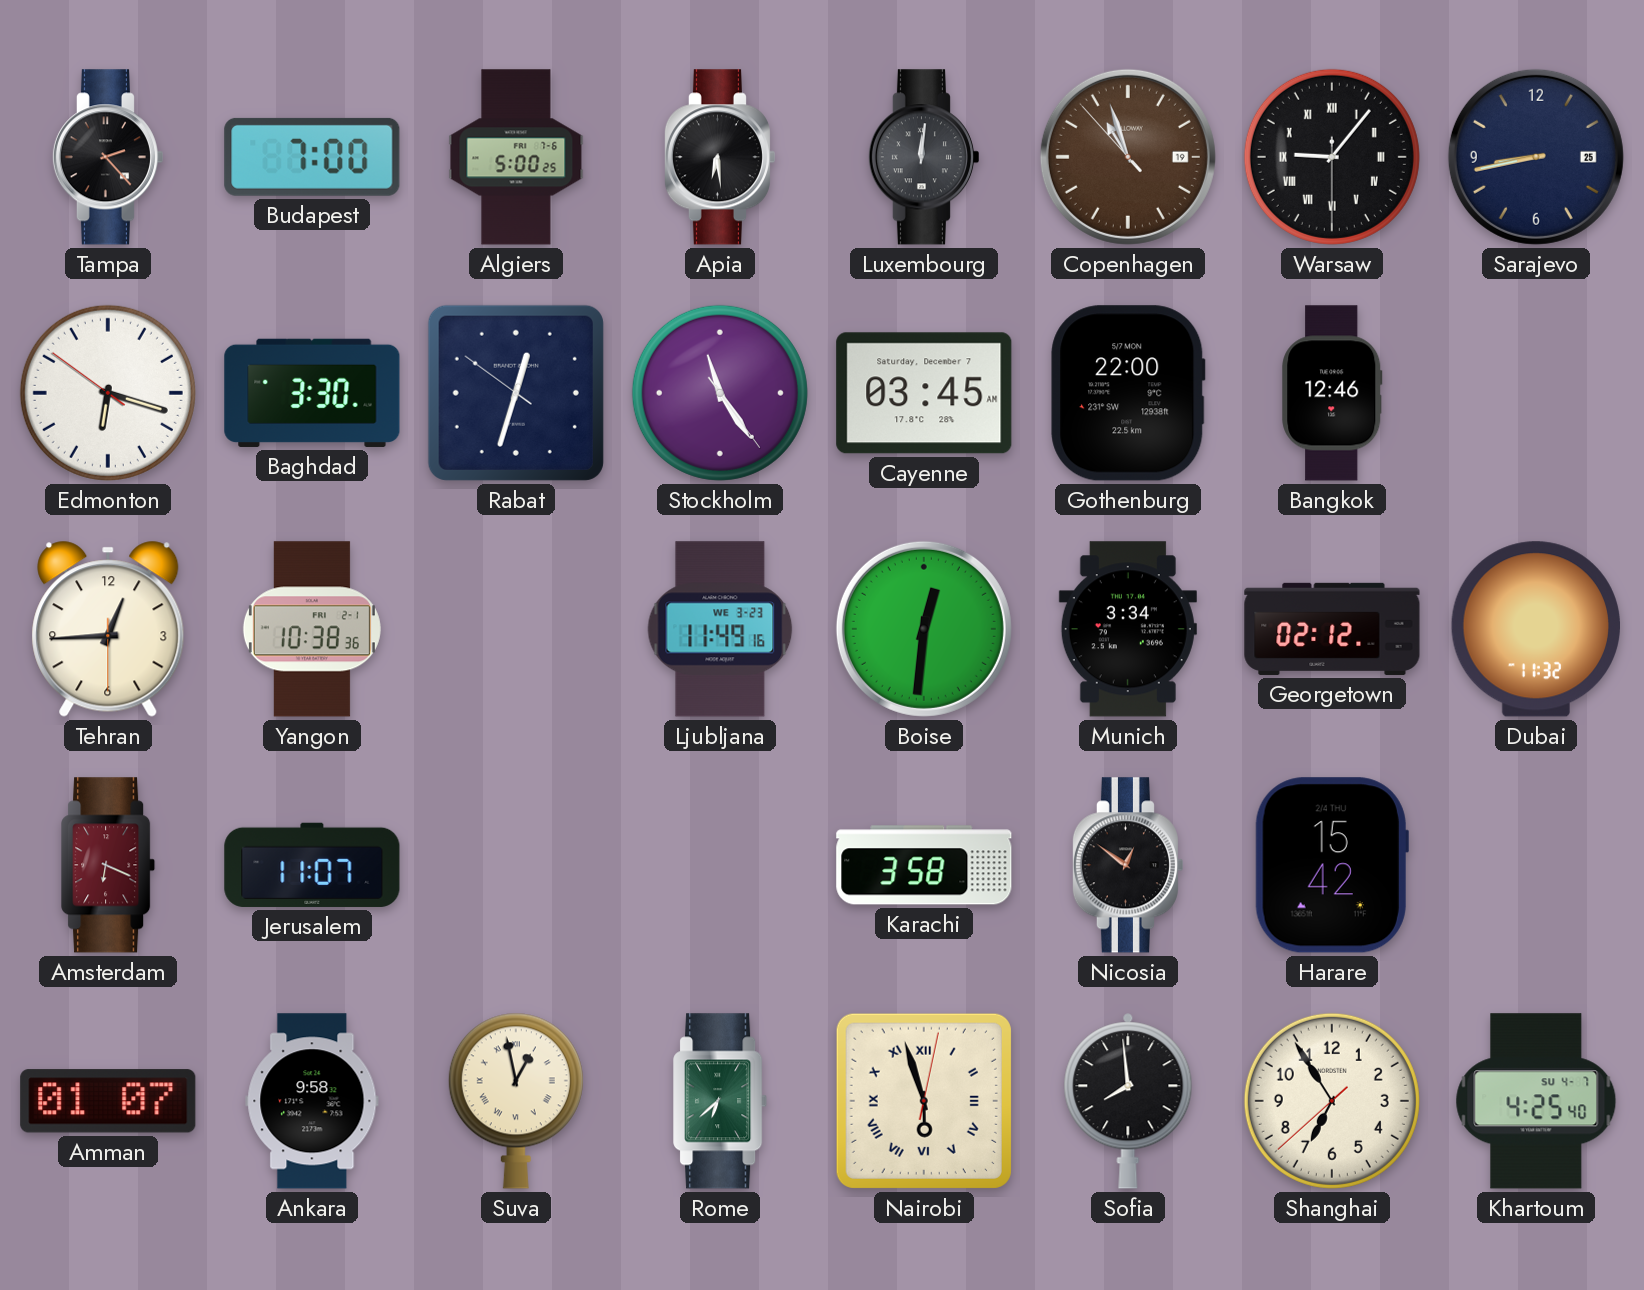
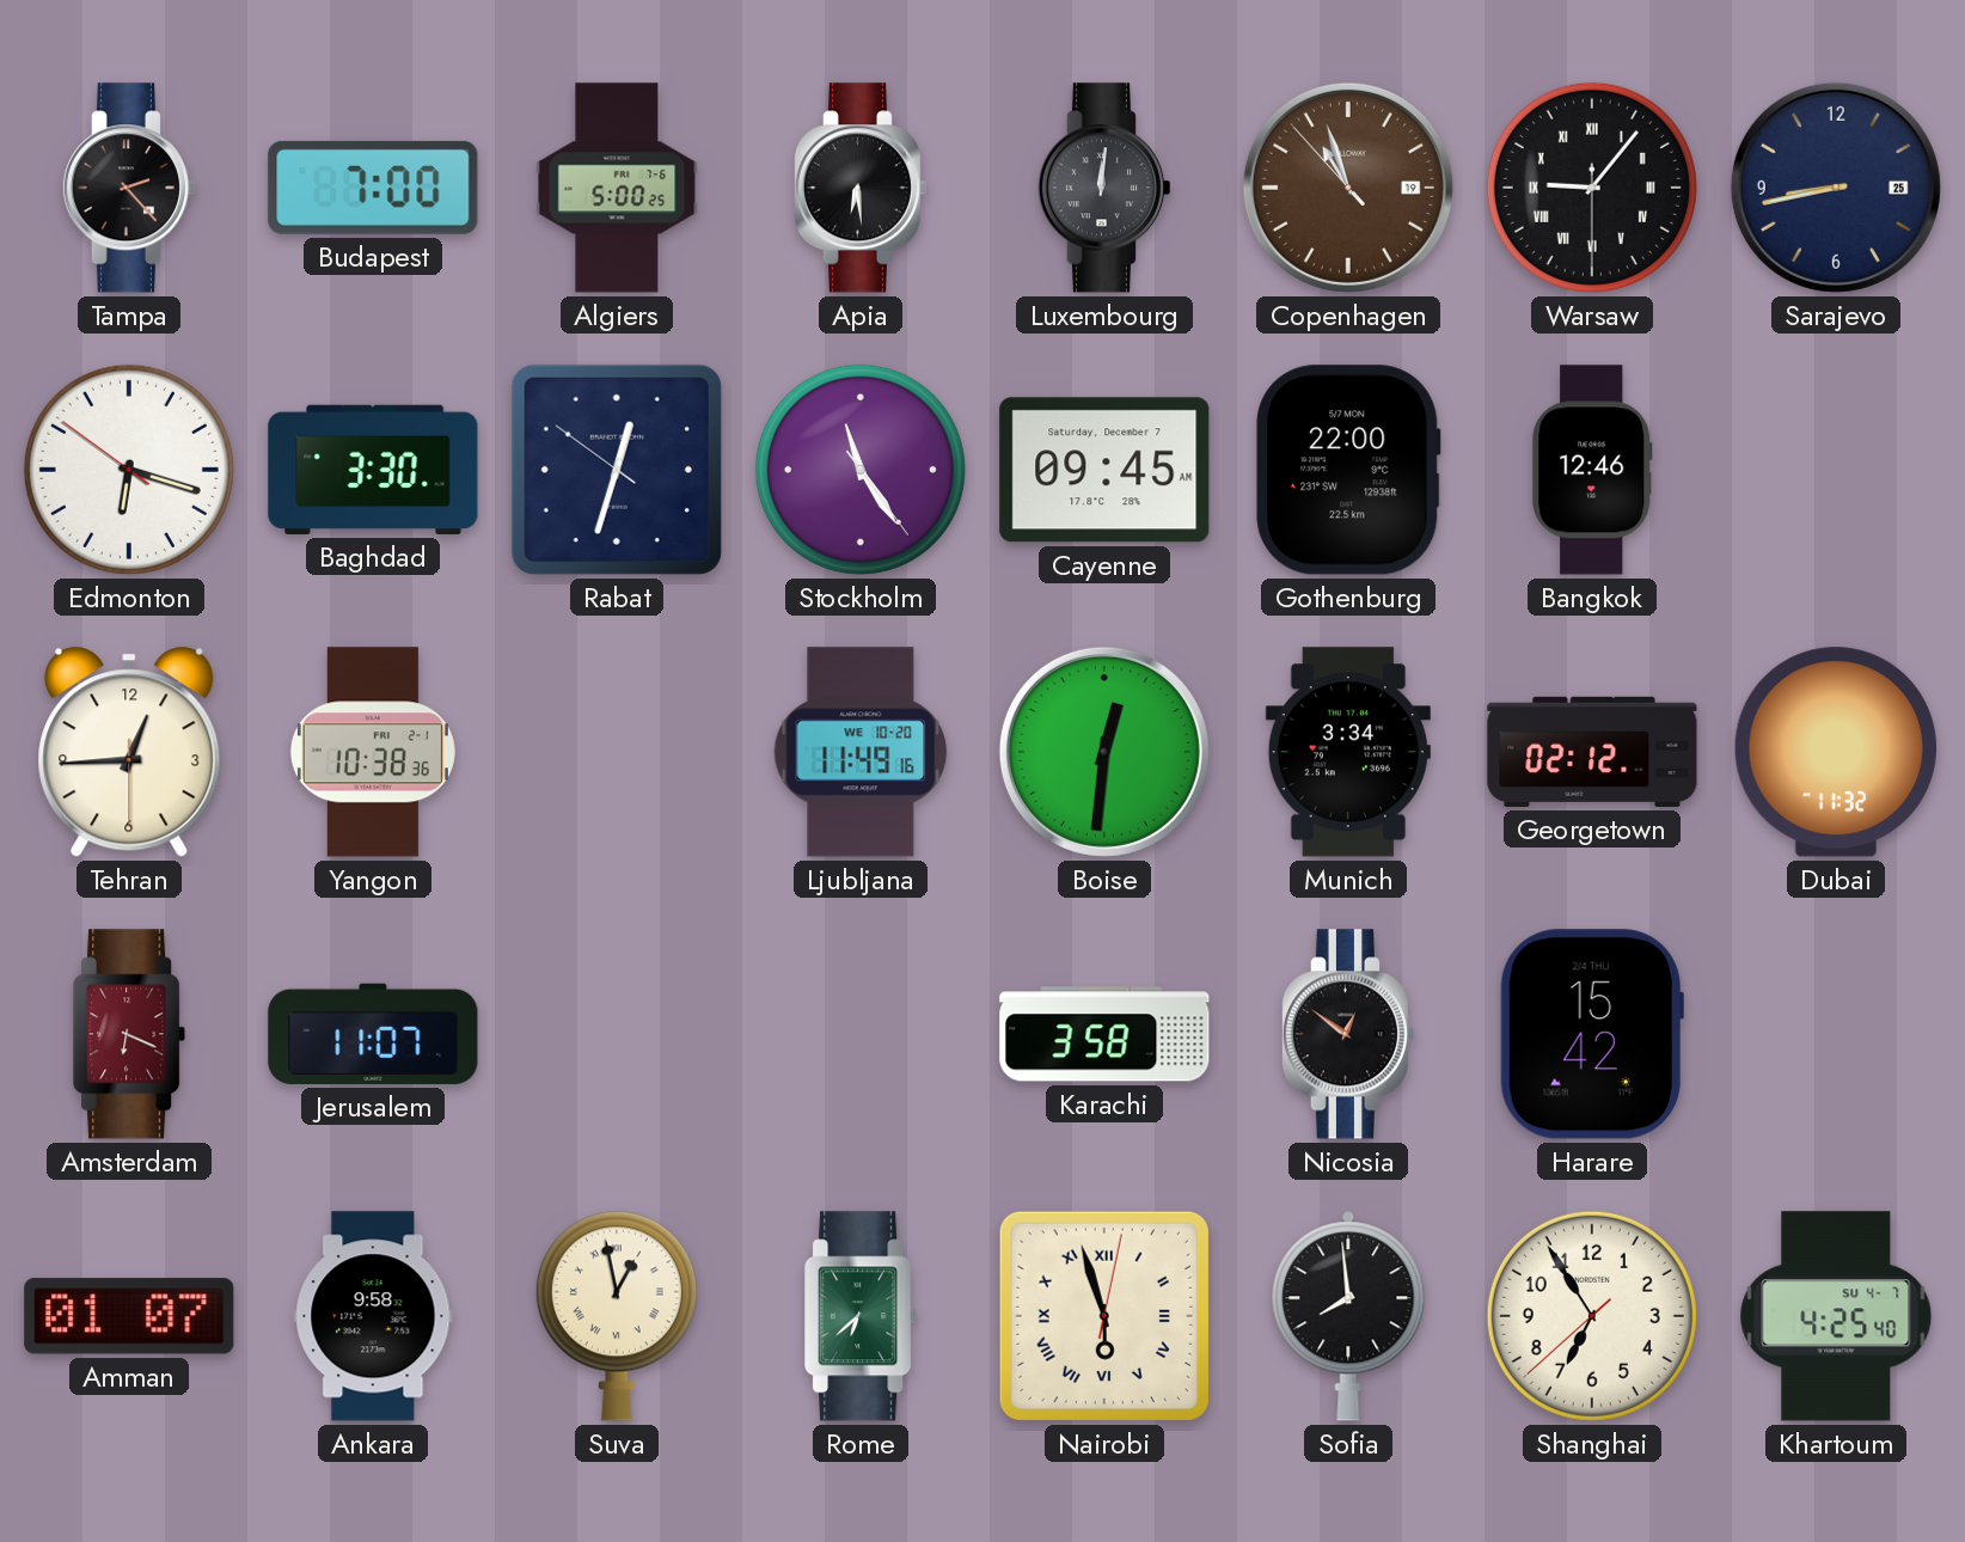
Cayenne: 03:45 -> 09:45 (1104, 470)
Ljubljana date: WE 3-23 -> WE 10-20 (861, 752)
